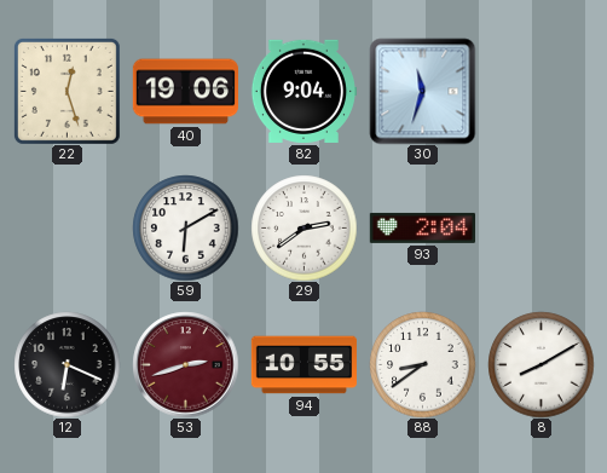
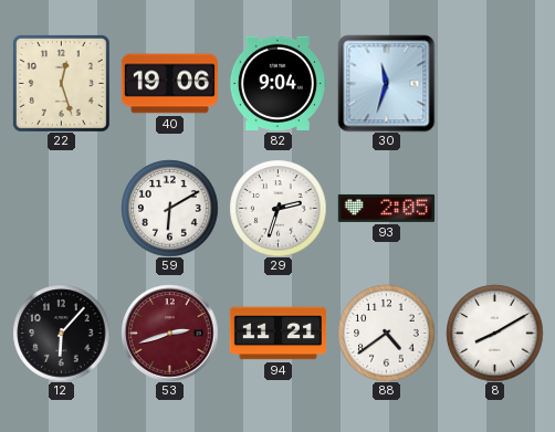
29: 2:39 -> 2:33 (277, 208)
93: 2:04 -> 2:05 (386, 208)
12: 6:19 -> 6:07 (61, 333)
94: 10:55 -> 11:21 (277, 334)
88: 8:39 -> 4:39 (386, 333)
